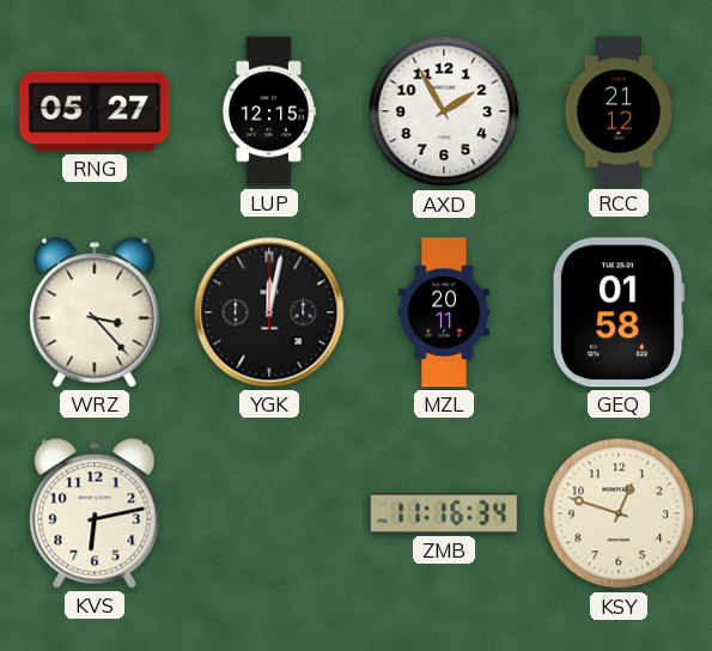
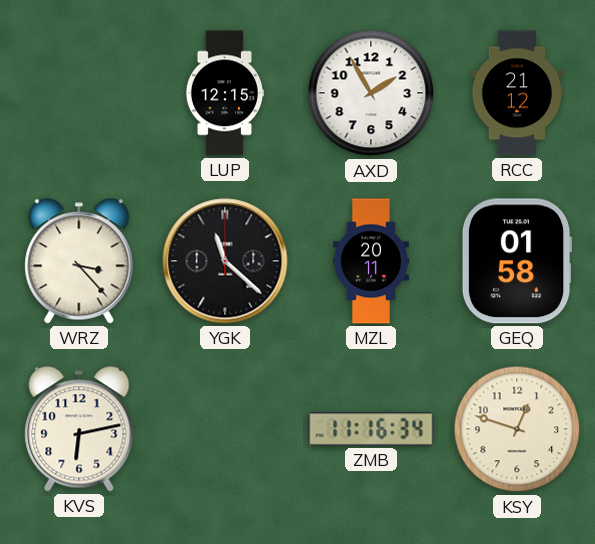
RNG: 05:27 -> none (95, 111)
YGK: 12:02 -> 11:22 (225, 261)
